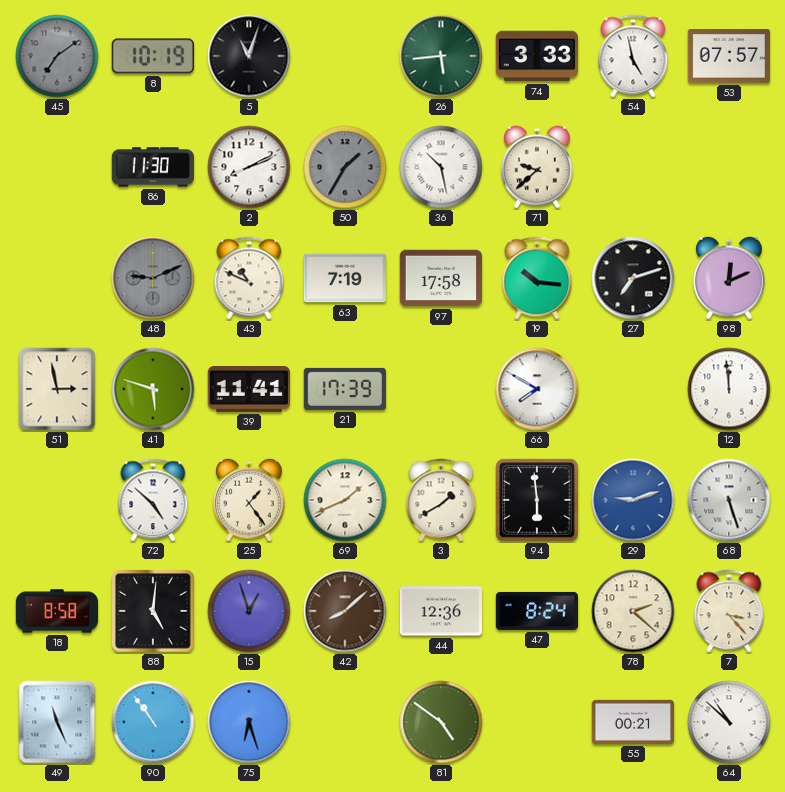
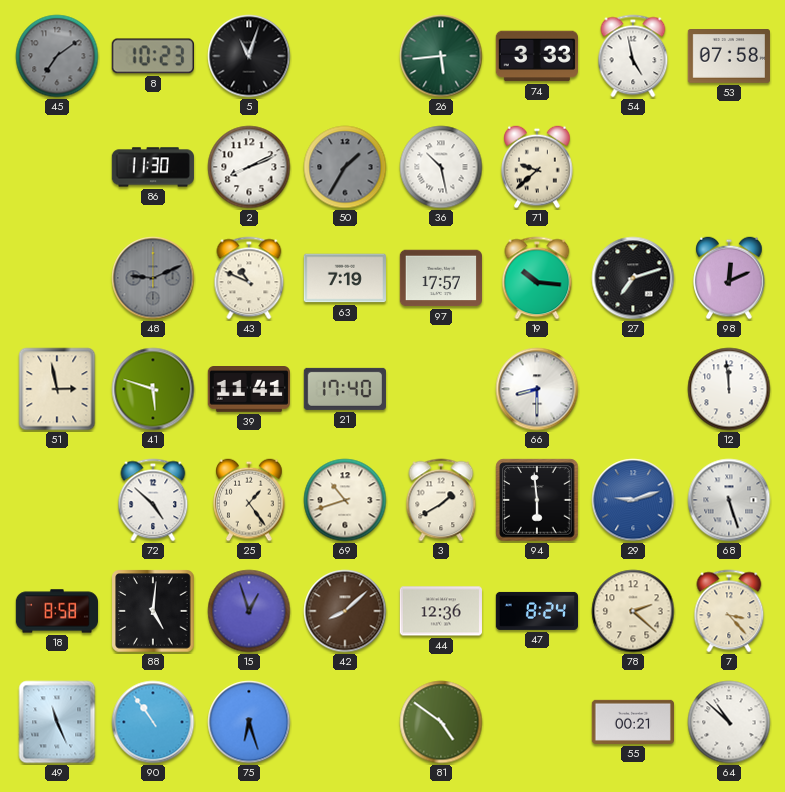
8: 10:19 -> 10:23 (153, 56)
53: 07:57 -> 07:58 (729, 57)
97: 17:58 -> 17:57 (441, 278)
21: 17:39 -> 17:40 (345, 389)
66: 7:50 -> 8:30 (537, 389)
69: 1:41 -> 10:42 (345, 500)
